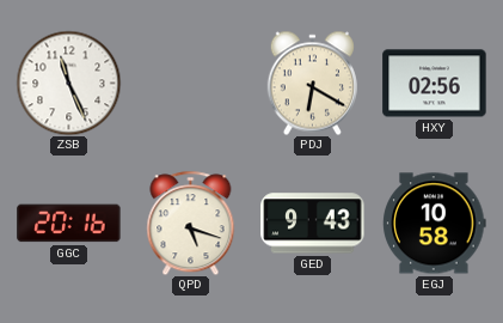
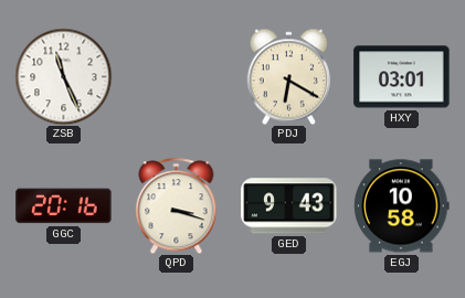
HXY: 02:56 -> 03:01 (402, 77)
QPD: 5:18 -> 3:18 (177, 205)
